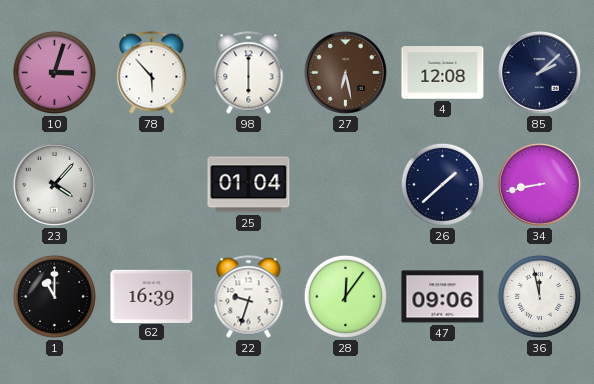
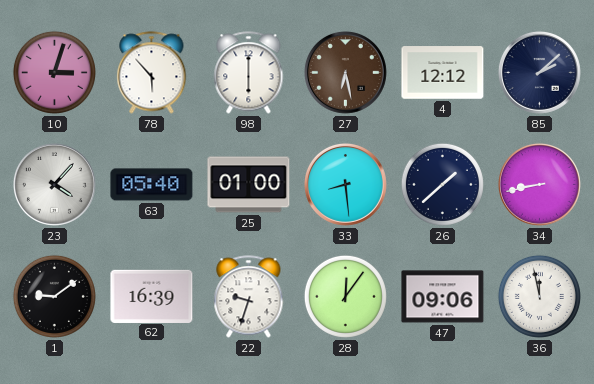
4: 12:08 -> 12:12 (443, 73)
63: none -> 05:40 (152, 185)
25: 01:04 -> 01:00 (249, 185)
33: none -> 8:29 (345, 184)
1: 11:00 -> 9:09 (54, 296)
